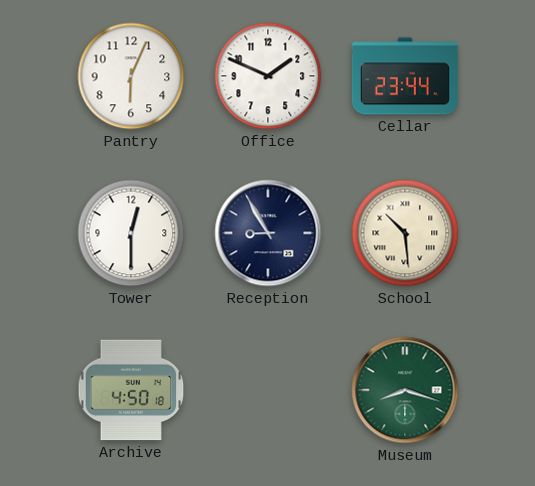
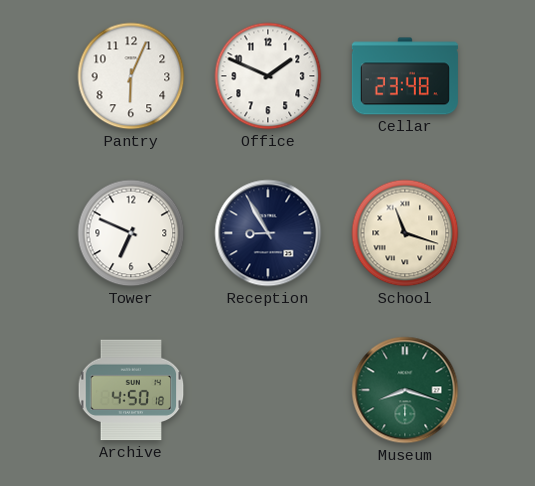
Cellar: 23:44 -> 23:48 (405, 76)
Tower: 12:30 -> 6:49 (131, 233)
School: 10:29 -> 11:18 (405, 233)
